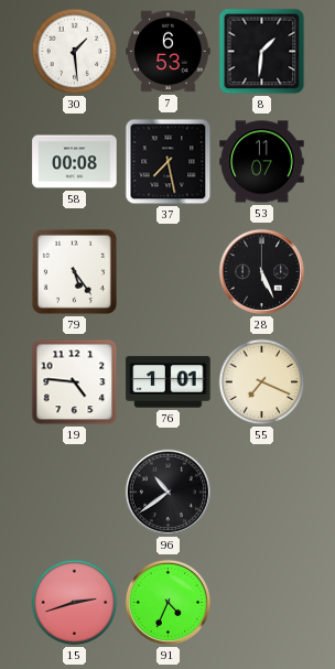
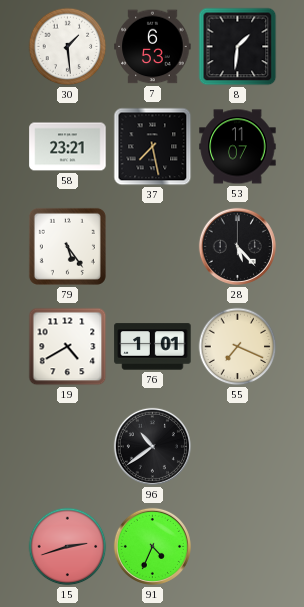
58: 00:08 -> 23:21 (68, 147)
28: 5:26 -> 5:23 (237, 246)
19: 4:46 -> 4:40 (68, 347)
